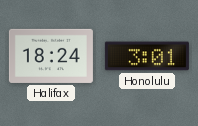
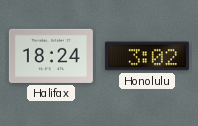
Honolulu: 3:01 -> 3:02 (147, 56)
